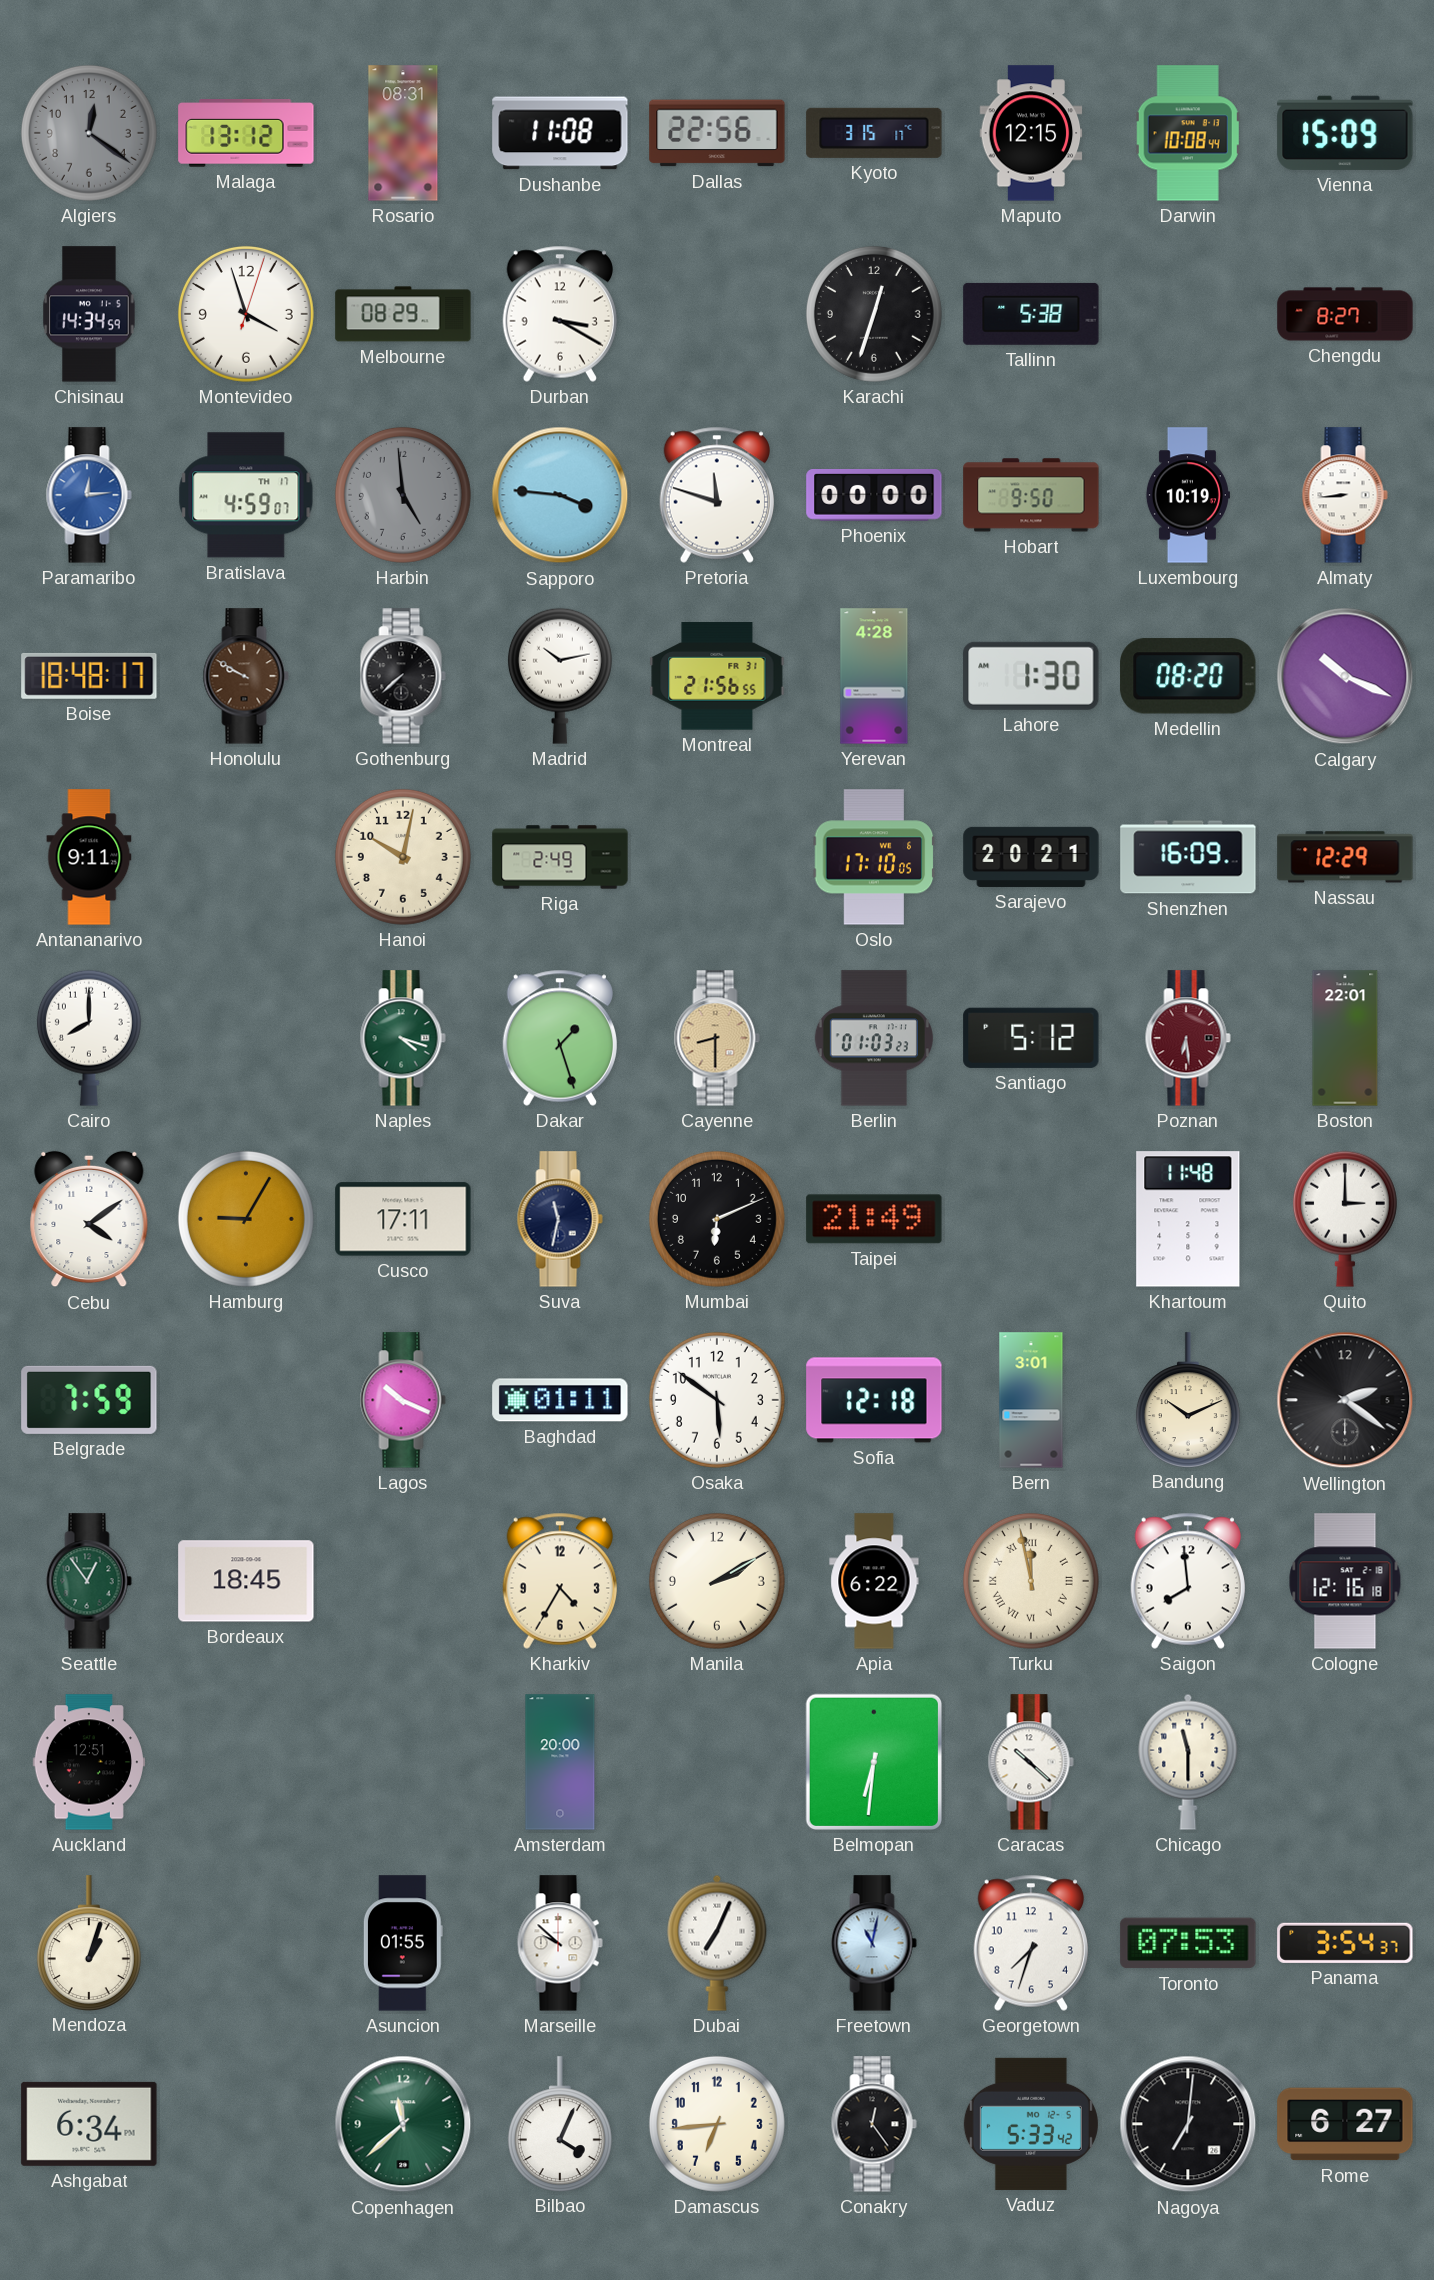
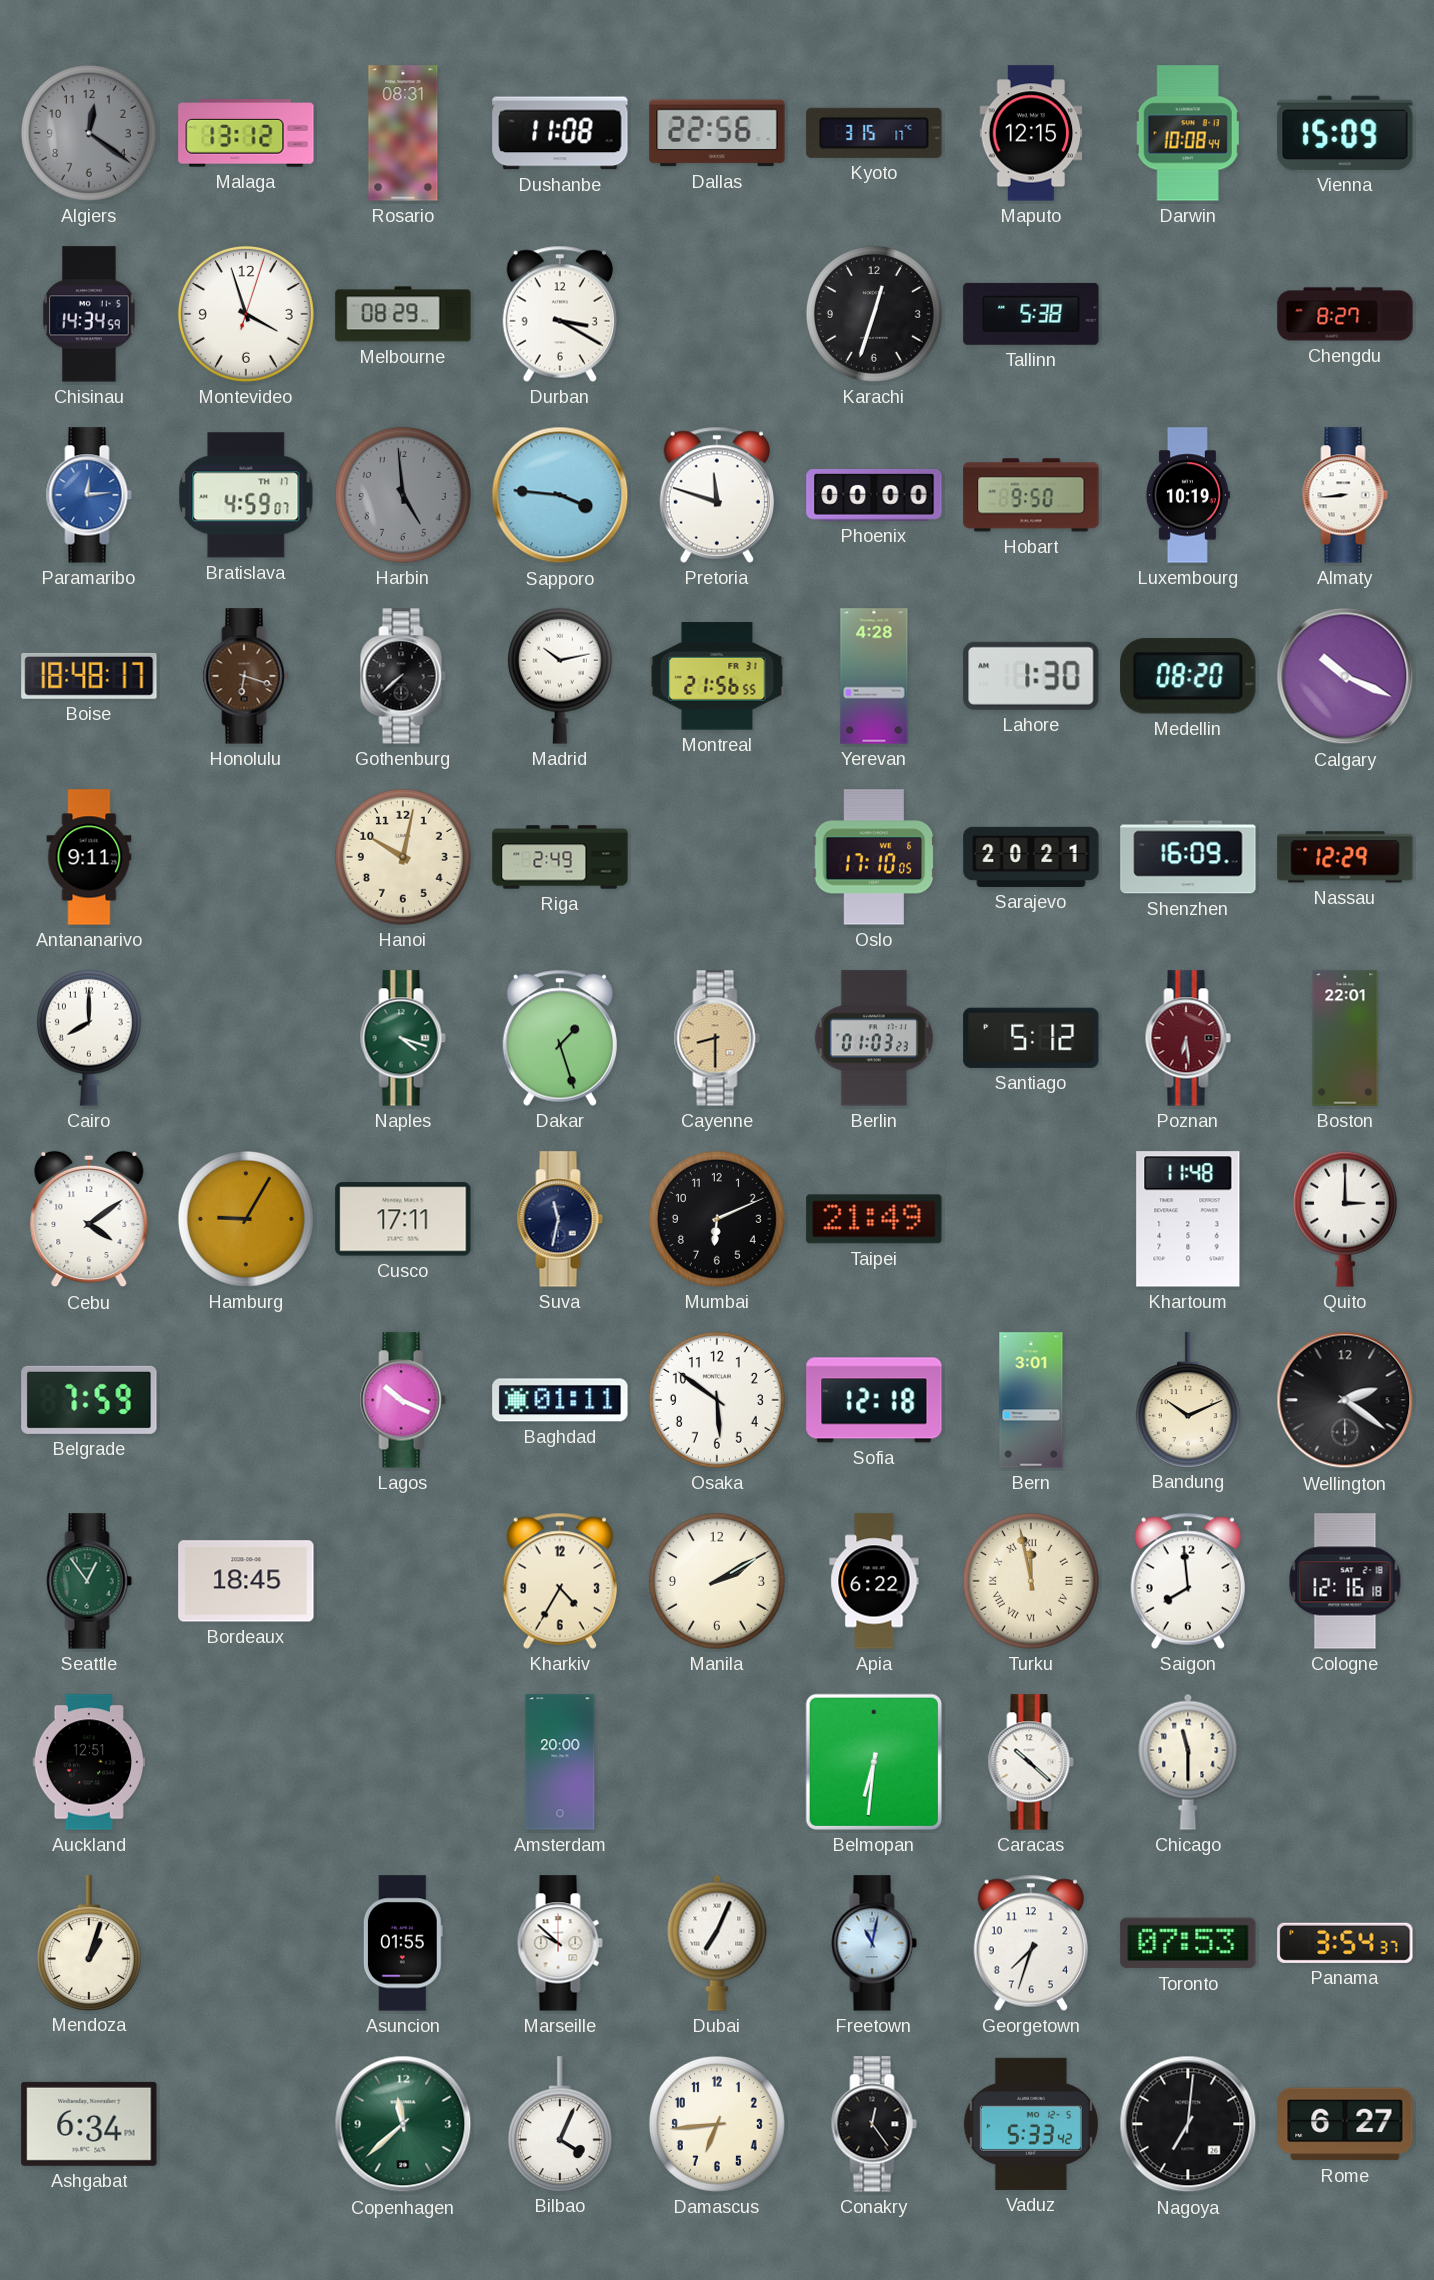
Honolulu: 9:50 -> 6:18 (246, 676)
